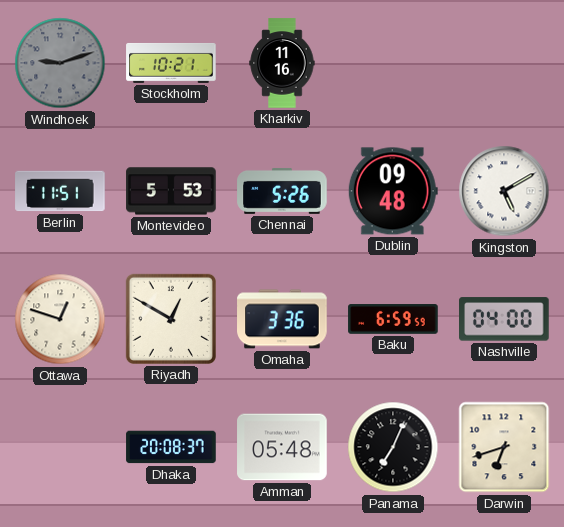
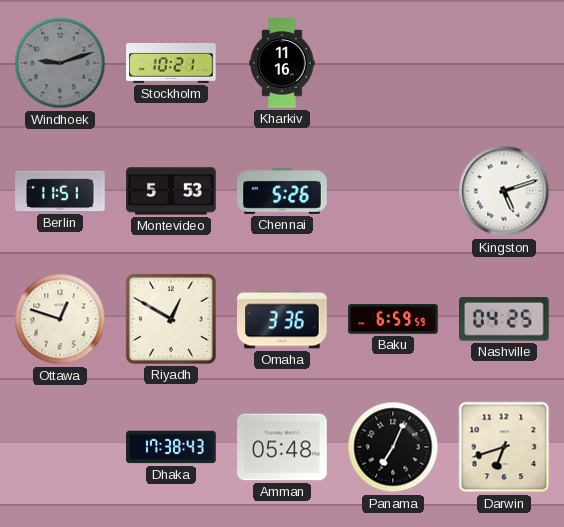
Dublin: 09:48 -> none (393, 191)
Kingston: 5:10 -> 5:12 (504, 191)
Nashville: 04:00 -> 04:25 (504, 319)
Dhaka: 20:08 -> 17:38 (171, 447)
